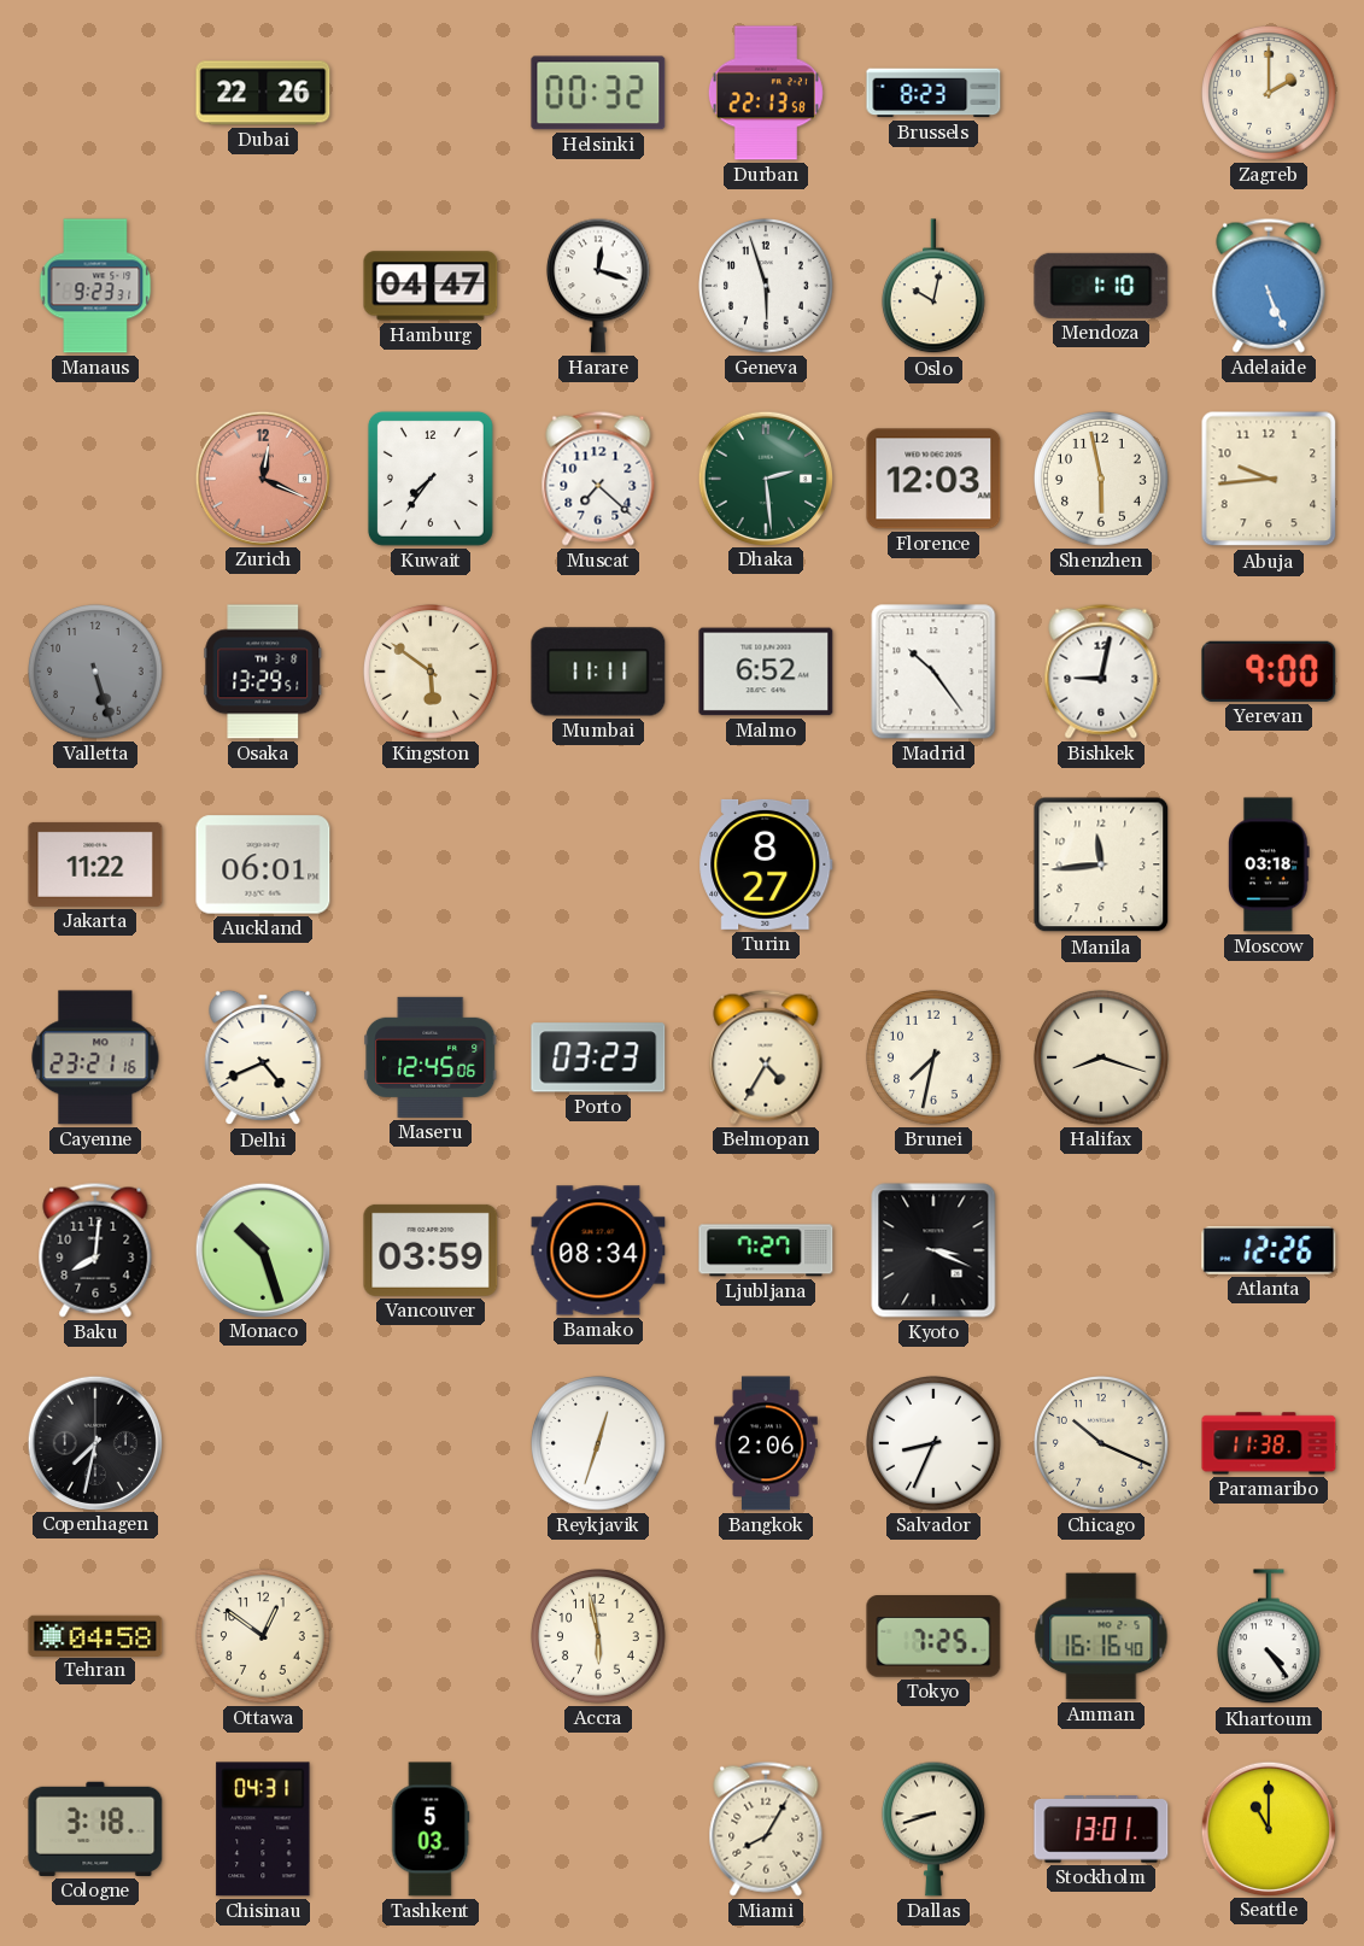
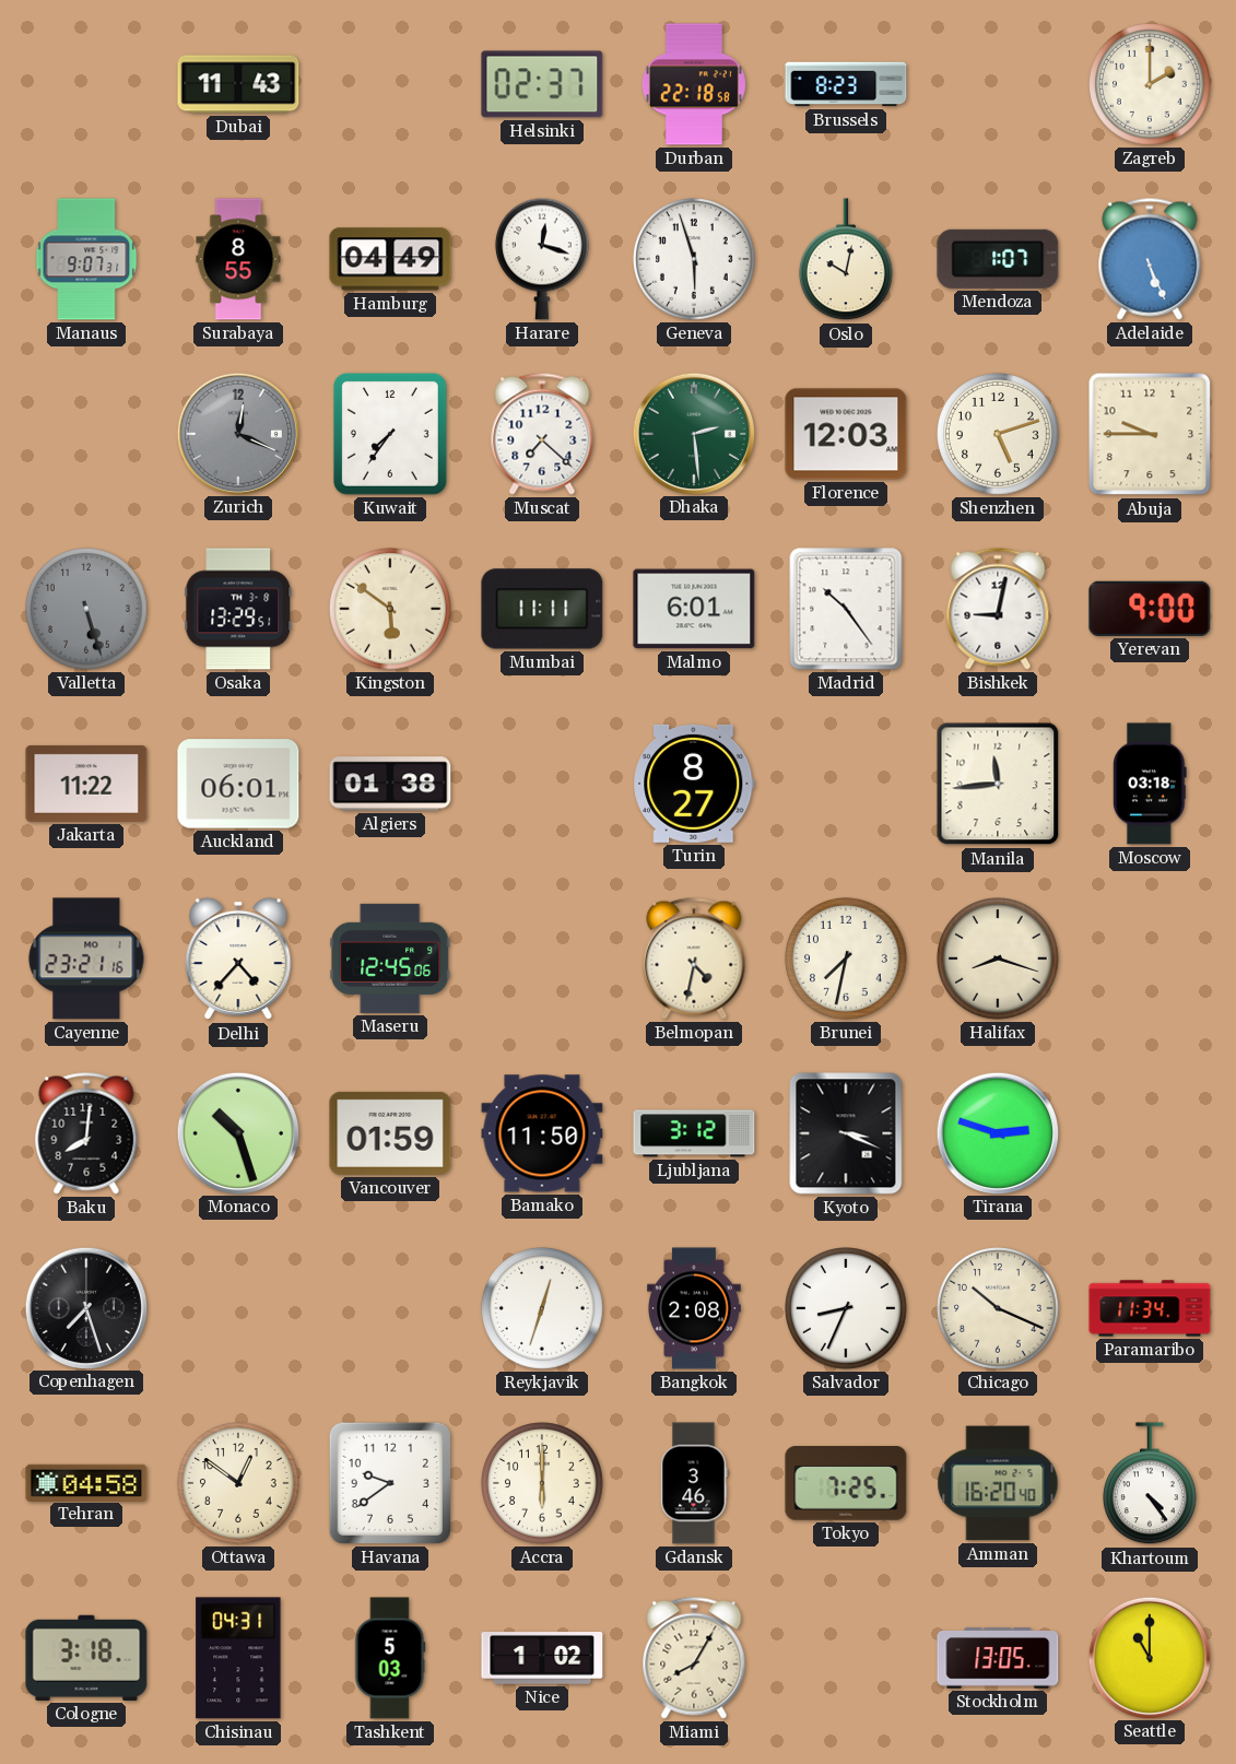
Dubai: 22:26 -> 11:43 (238, 84)
Helsinki: 00:32 -> 02:37 (542, 84)
Durban: 22:13 -> 22:18 (694, 84)
Manaus: 9:23 -> 9:07 (86, 259)
Surabaya: none -> 8:55 (238, 259)
Hamburg: 04:47 -> 04:49 (390, 259)
Mendoza: 1:10 -> 1:07 (998, 259)
Zurich dial: salmon -> grey (237, 433)
Shenzhen: 5:58 -> 5:12 (999, 435)
Abuja: 9:44 -> 9:45 (1150, 434)
Malmo: 6:52 -> 6:01 (694, 609)
Algiers: none -> 01:38 (390, 784)
Delhi: 4:41 -> 4:37 (238, 959)
Porto: 03:23 -> none (598, 1057)
Belmopan: 4:35 -> 4:32 (694, 959)
Vancouver: 03:59 -> 01:59 (390, 1133)
Bamako: 08:34 -> 11:50 (542, 1133)
Ljubljana: 7:27 -> 3:12 (694, 1133)
Tirana: none -> 2:48 (997, 1132)
Atlanta: 12:26 -> none (1269, 1250)
Copenhagen: 7:32 -> 7:27 (85, 1307)
Bangkok: 2:06 -> 2:08 (694, 1308)
Paramaribo: 11:38 -> 11:34 (1150, 1308)
Havana: none -> 9:39 (390, 1483)
Accra: 5:58 -> 6:00 (543, 1484)
Gdansk: none -> 3:46 (694, 1483)
Amman: 16:16 -> 16:20 (998, 1483)
Nice: none -> 1:02 (542, 1658)
Dallas: 8:42 -> none (933, 1829)
Stockholm: 13:01 -> 13:05 (998, 1658)
